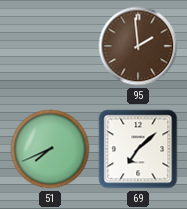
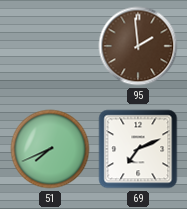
69: 7:08 -> 7:11 (138, 149)
